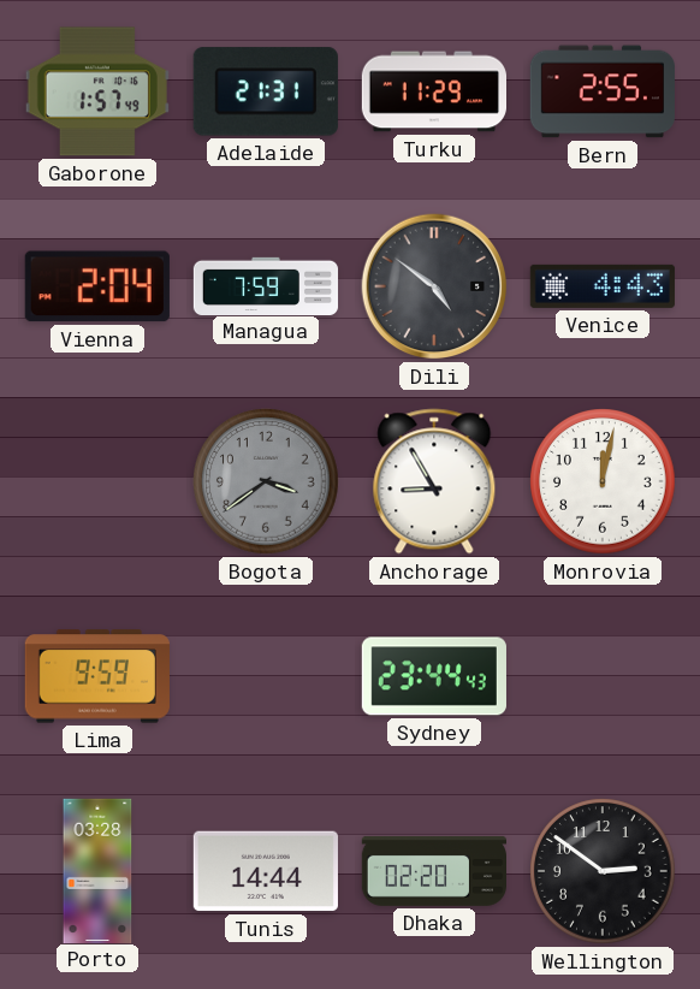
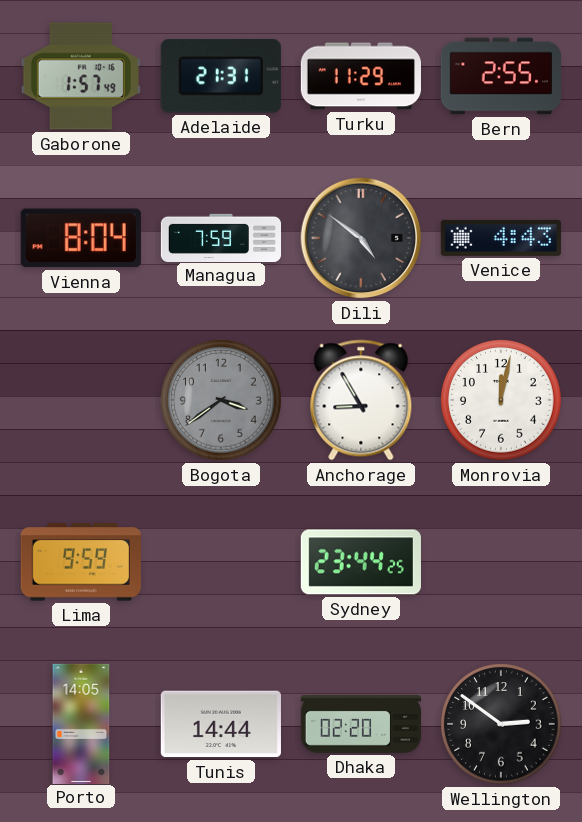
Vienna: 2:04 -> 8:04 (81, 238)
Sydney: 23:44:43 -> 23:44:25 (361, 562)
Porto: 03:28 -> 14:05 (81, 723)
